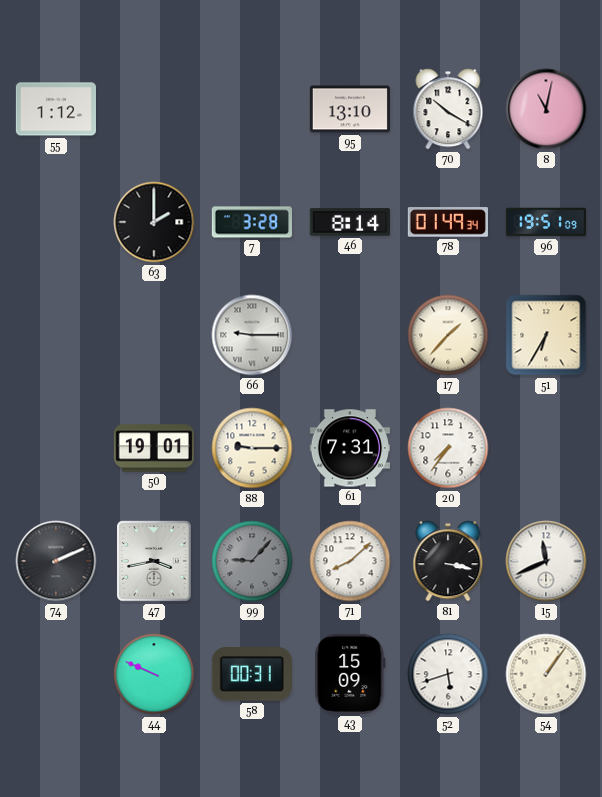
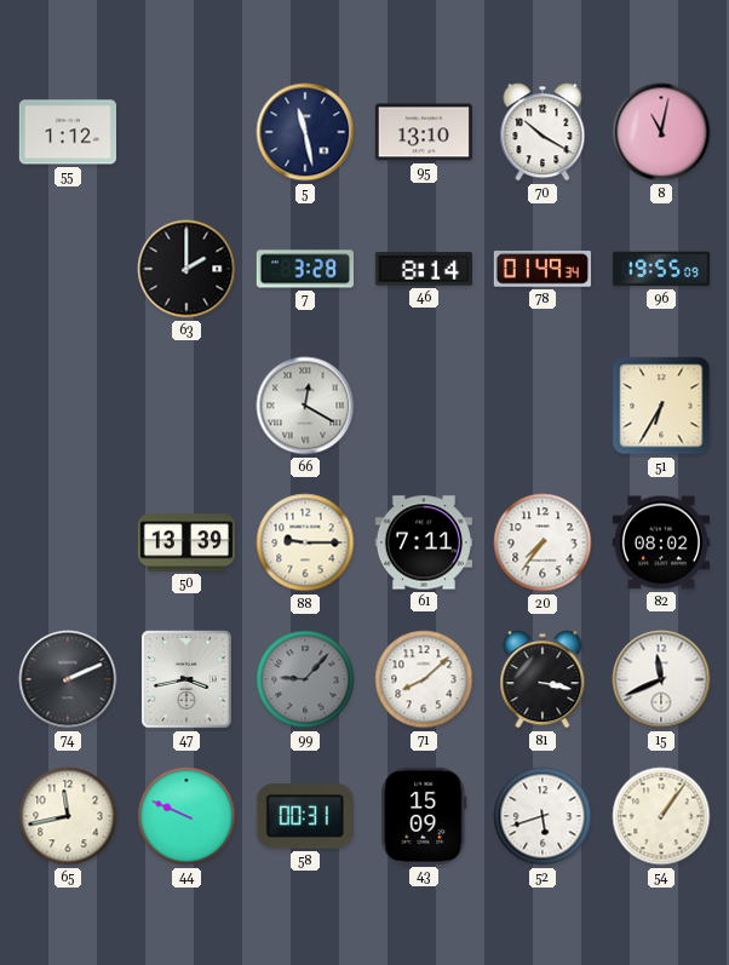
5: none -> 11:28 (305, 132)
96: 19:51 -> 19:55 (660, 269)
66: 9:15 -> 12:20 (305, 406)
17: 1:37 -> none (448, 335)
50: 19:01 -> 13:39 (185, 542)
61: 7:31 -> 7:11 (423, 542)
82: none -> 08:02 (661, 542)
65: none -> 11:43 (68, 816)
